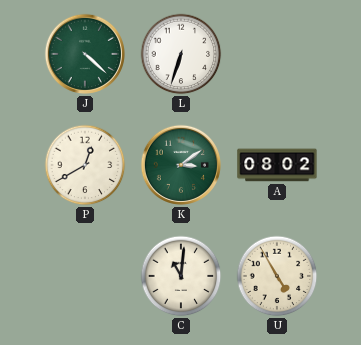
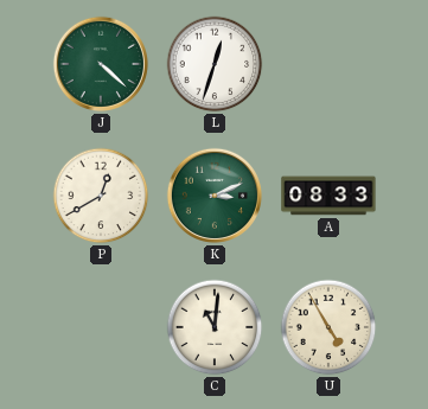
L: 6:33 -> 12:33 (215, 64)
K: 3:09 -> 3:11 (215, 196)
A: 08:02 -> 08:33 (328, 196)
